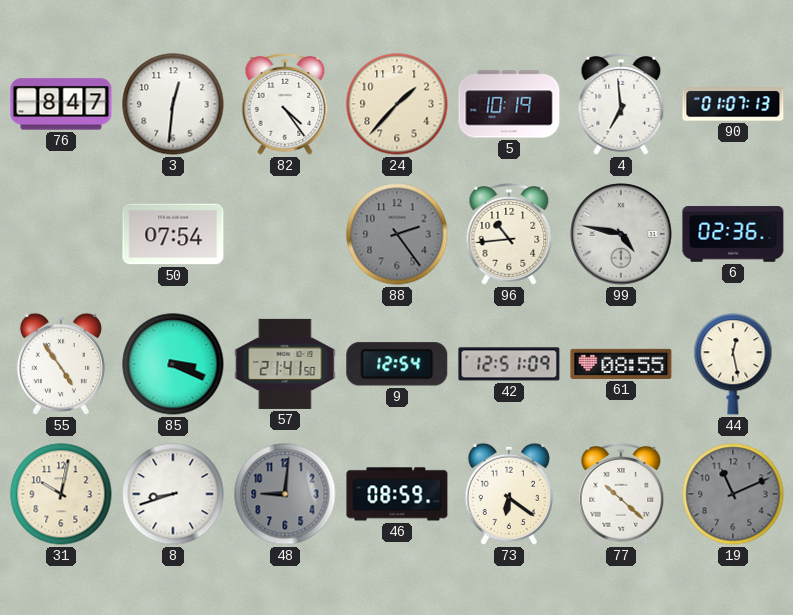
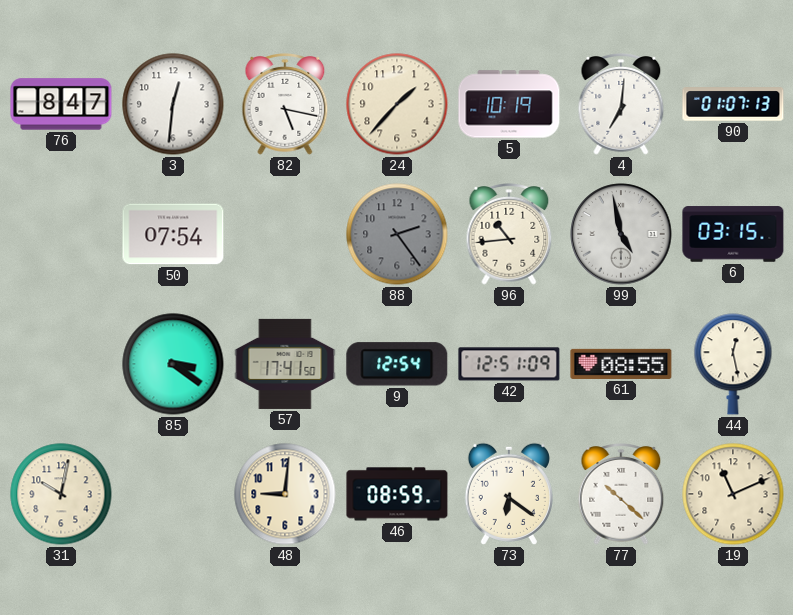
82: 4:24 -> 5:17 (285, 104)
4: 6:59 -> 7:01 (621, 104)
99: 4:47 -> 4:58 (621, 234)
6: 02:36 -> 03:15 (733, 234)
55: 4:54 -> none (61, 364)
85: 3:19 -> 3:21 (173, 364)
57: 21:41 -> 17:41 (285, 364)
8: 8:42 -> none (173, 494)
48 dial: grey -> cream (285, 494)
19 dial: grey -> cream (733, 494)
